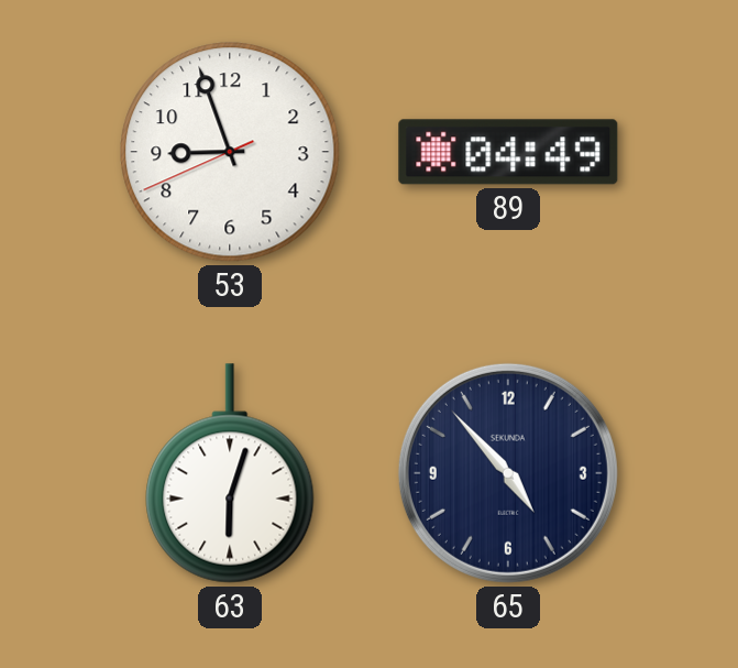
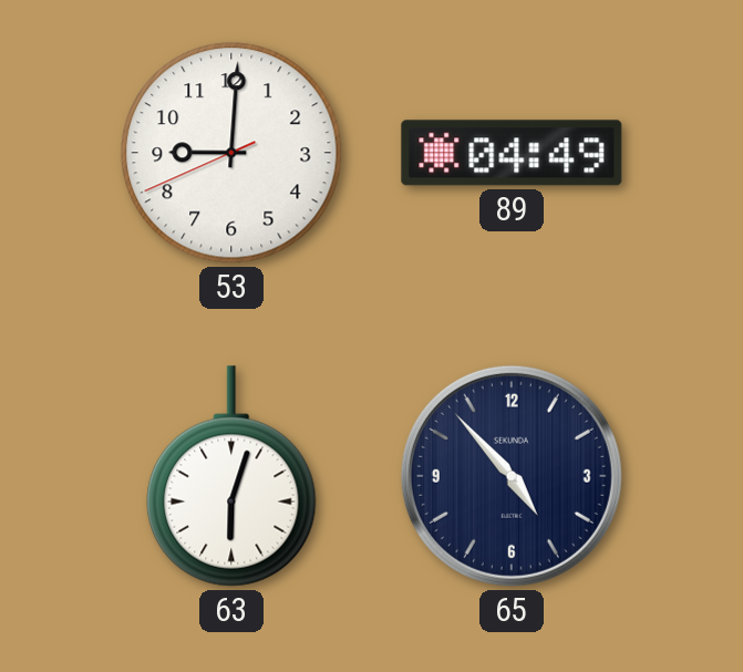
53: 8:56 -> 9:00 (231, 153)
